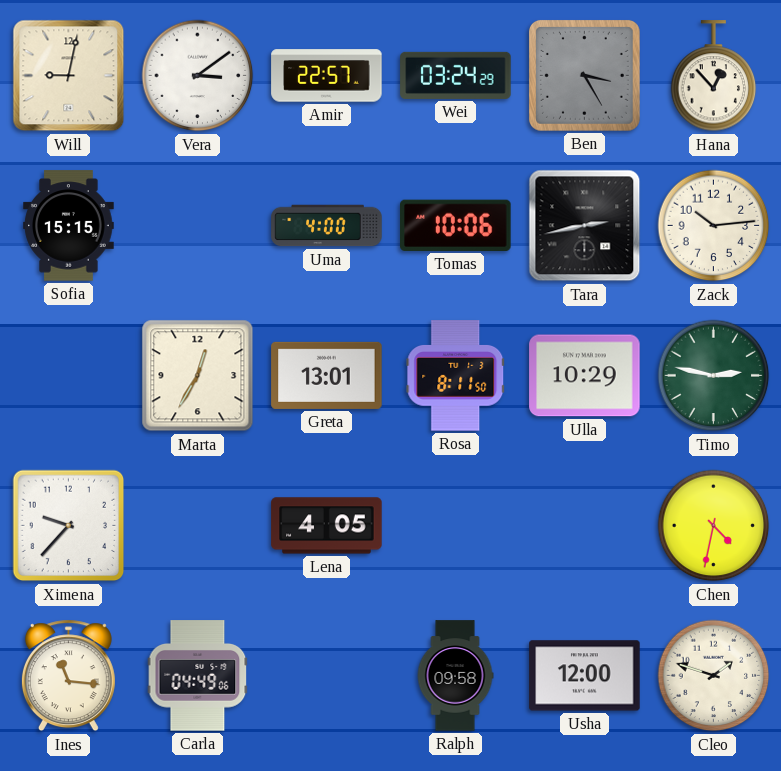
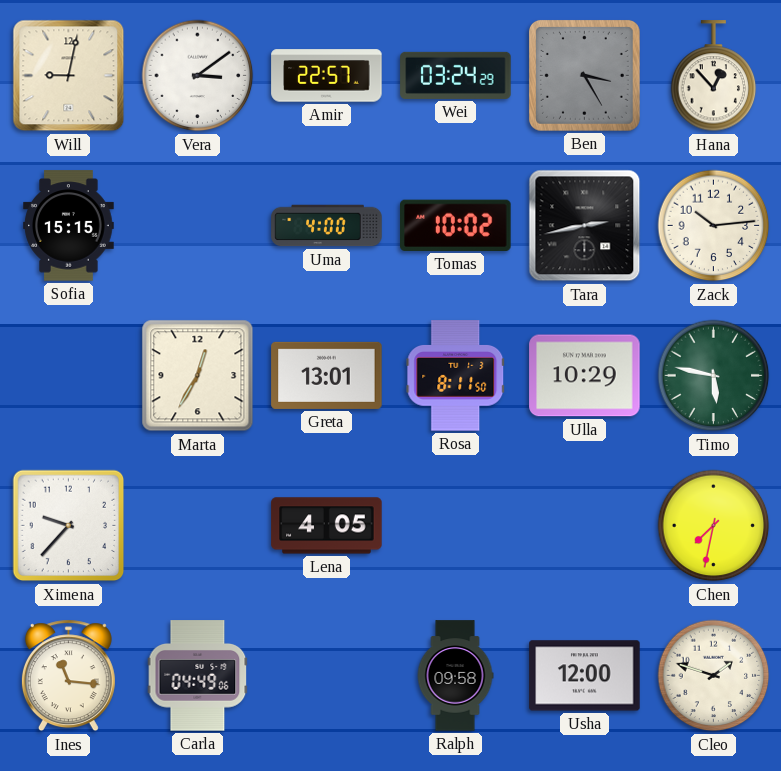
Tomas: 10:06 -> 10:02 (456, 225)
Timo: 2:47 -> 5:47 (714, 376)
Chen: 4:32 -> 7:32 (714, 526)
